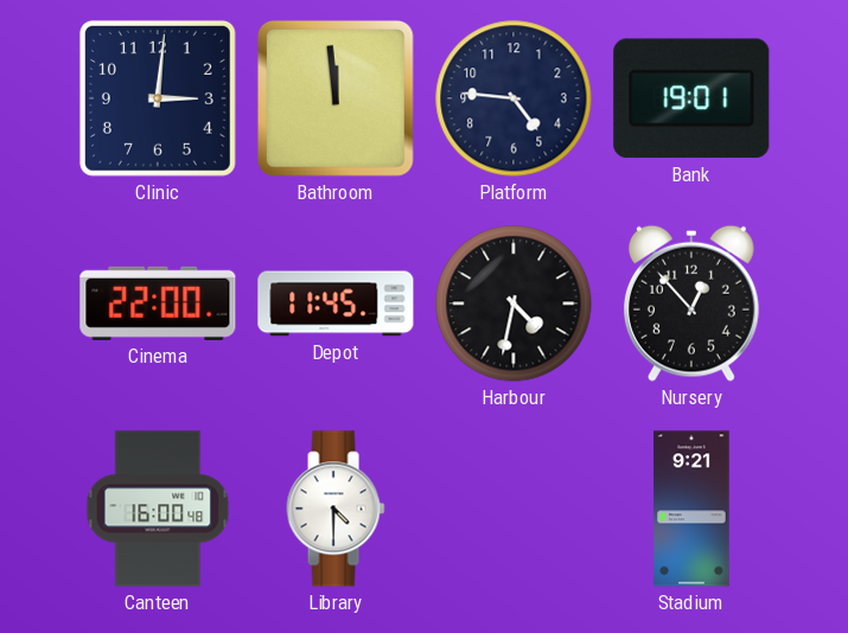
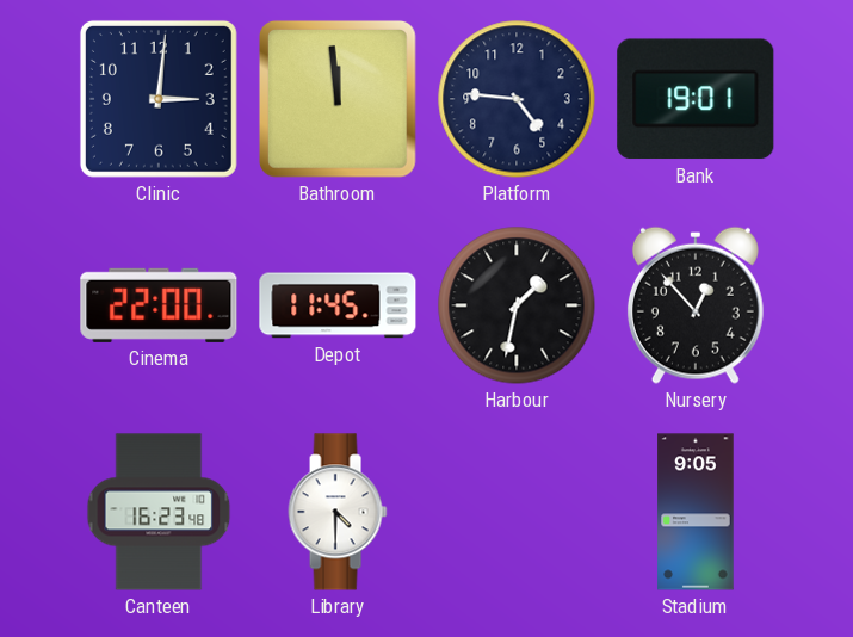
Harbour: 4:32 -> 1:32 (517, 305)
Canteen: 16:00 -> 16:23 (159, 512)
Stadium: 9:21 -> 9:05 (696, 512)
